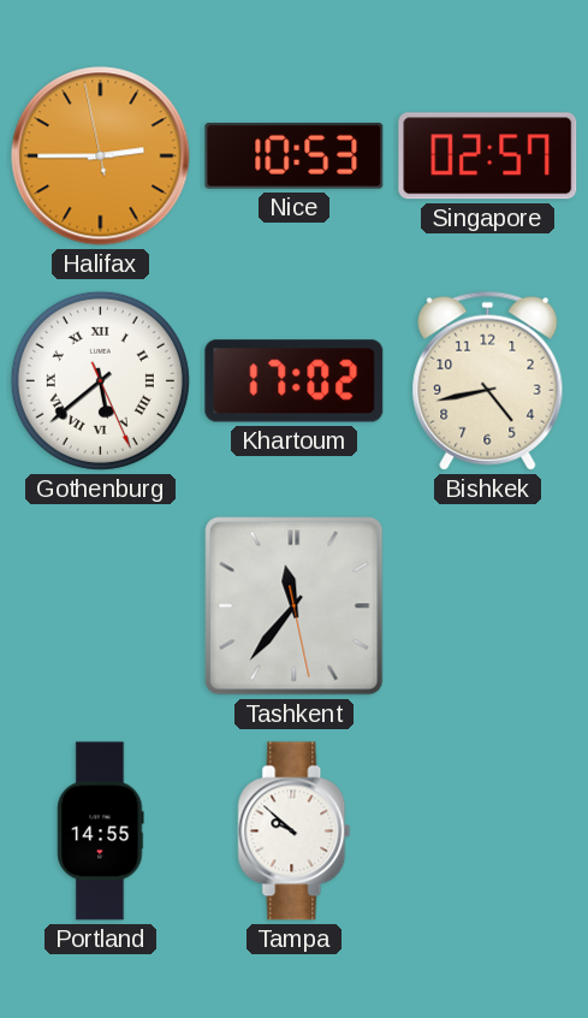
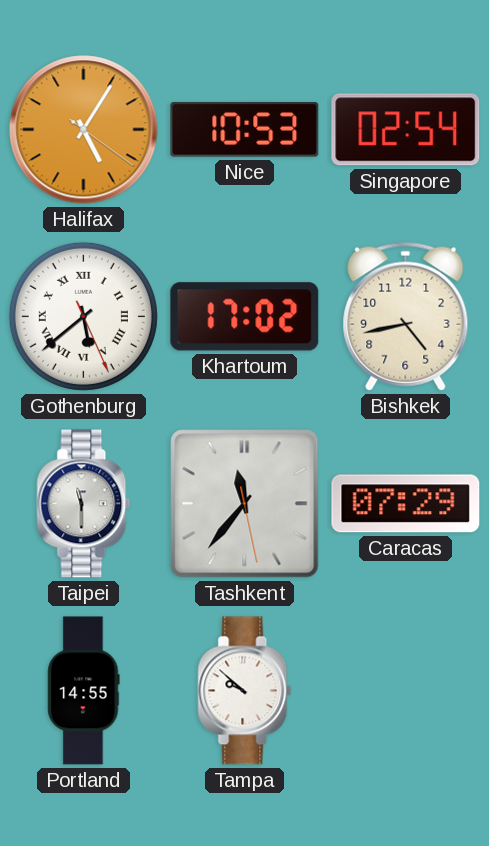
Halifax: 2:44 -> 5:05 (84, 130)
Singapore: 02:57 -> 02:54 (406, 130)
Taipei: none -> 11:30 (84, 504)
Caracas: none -> 07:29 (406, 504)
